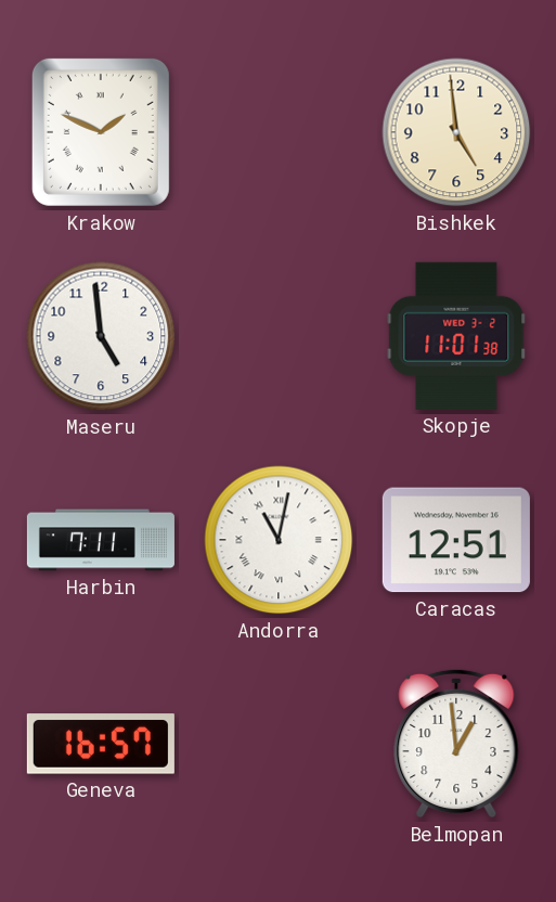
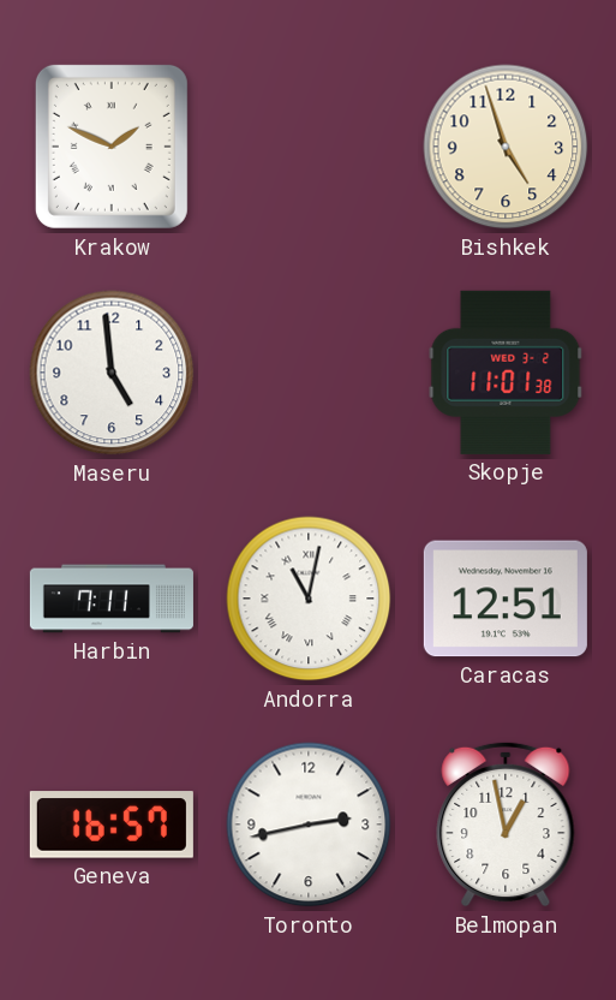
Bishkek: 4:59 -> 4:57 (506, 147)
Toronto: none -> 2:43 (309, 825)
Belmopan: 12:59 -> 12:58 (506, 825)
